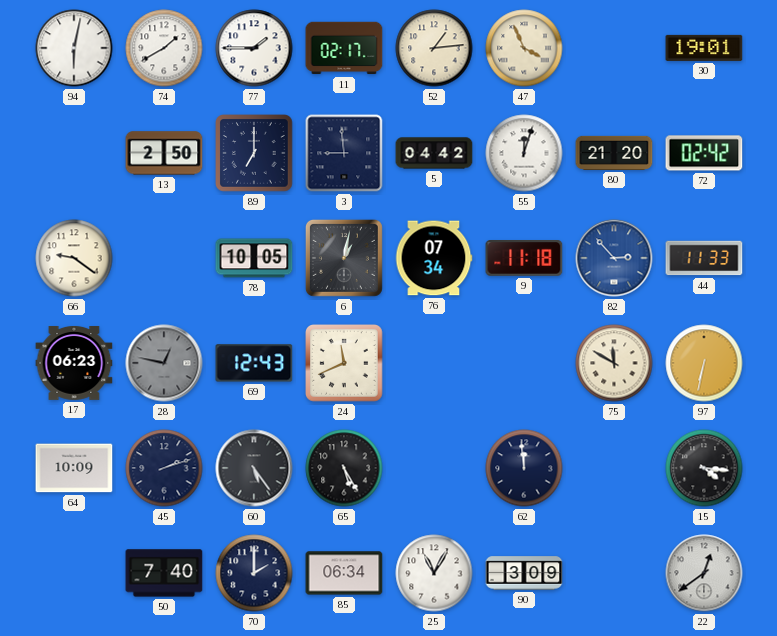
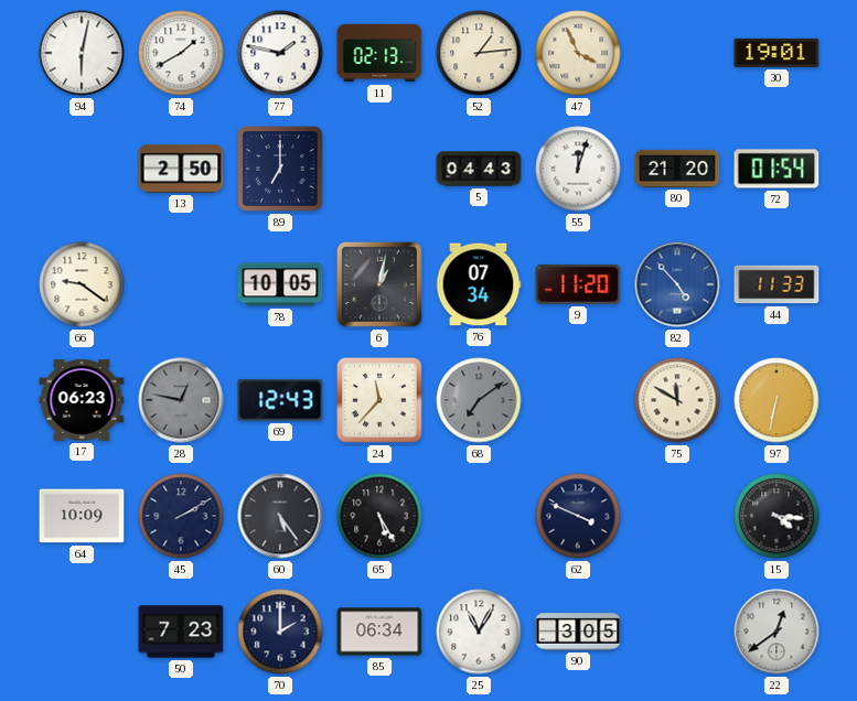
77: 1:45 -> 1:47 (280, 53)
11: 02:17 -> 02:13 (379, 53)
3: 8:59 -> none (344, 153)
5: 04:42 -> 04:43 (479, 169)
72: 02:42 -> 01:54 (776, 169)
9: 11:18 -> 11:20 (578, 284)
82: 2:53 -> 4:53 (677, 284)
24: 11:41 -> 11:37 (379, 400)
68: none -> 7:09 (479, 400)
45: 2:12 -> 2:10 (181, 516)
62: 11:59 -> 3:49 (578, 516)
50: 7:40 -> 7:23 (181, 632)
90: 3:09 -> 3:05 (578, 632)
